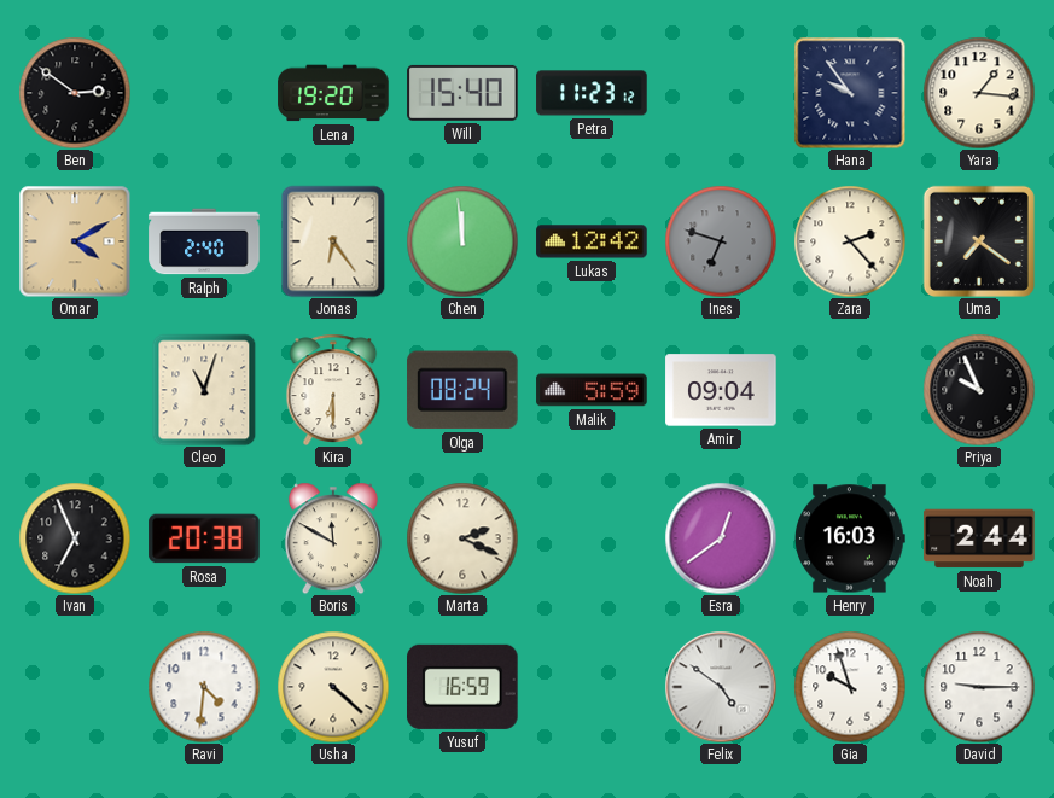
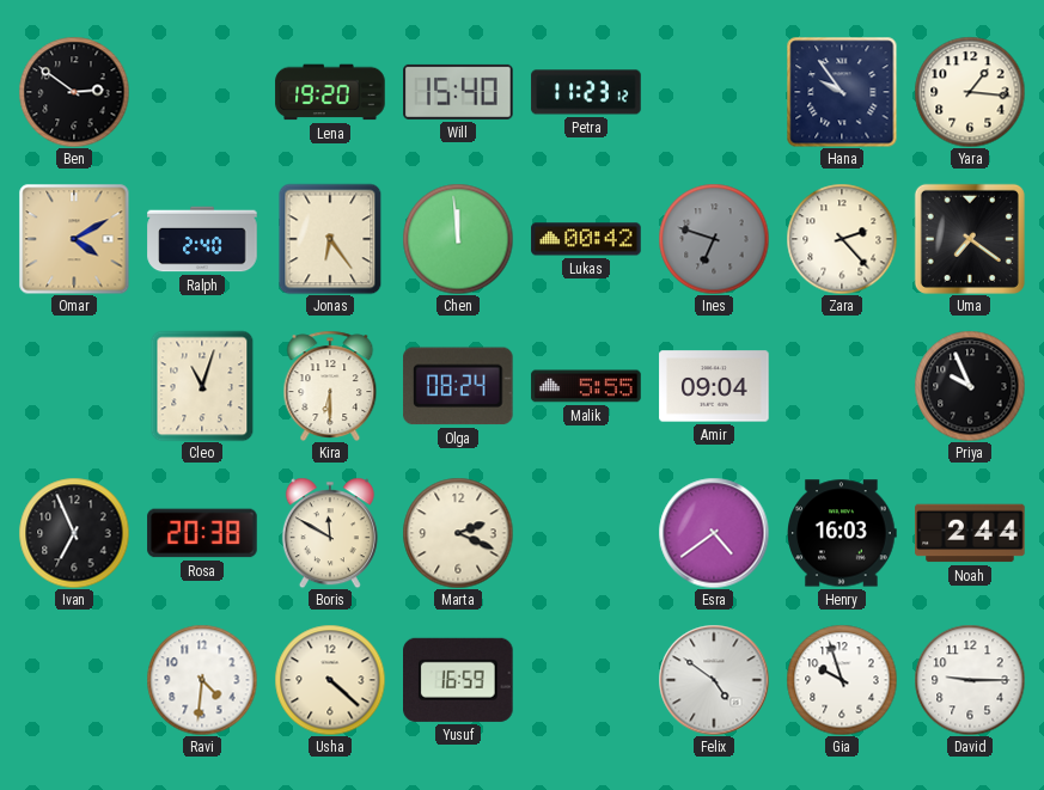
Lukas: 12:42 -> 00:42 (586, 239)
Malik: 5:59 -> 5:55 (586, 386)
Esra: 12:39 -> 4:39 (714, 533)
